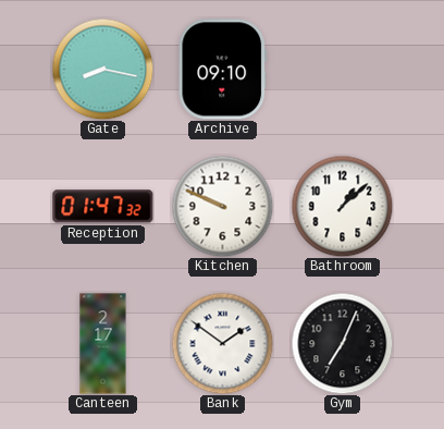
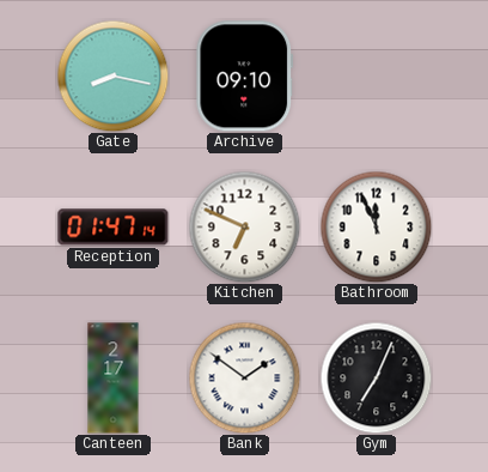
Reception: 01:47:32 -> 01:47:14 (114, 228)
Kitchen: 9:49 -> 6:49 (244, 226)
Bathroom: 1:08 -> 11:56 (376, 226)
